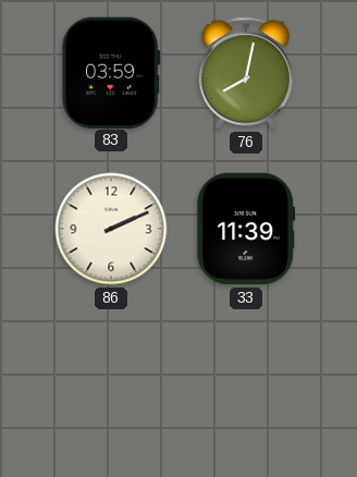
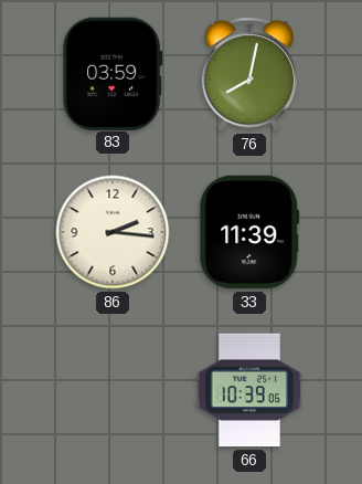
86: 2:11 -> 2:16 (113, 232)
66: none -> 10:39 (249, 390)
